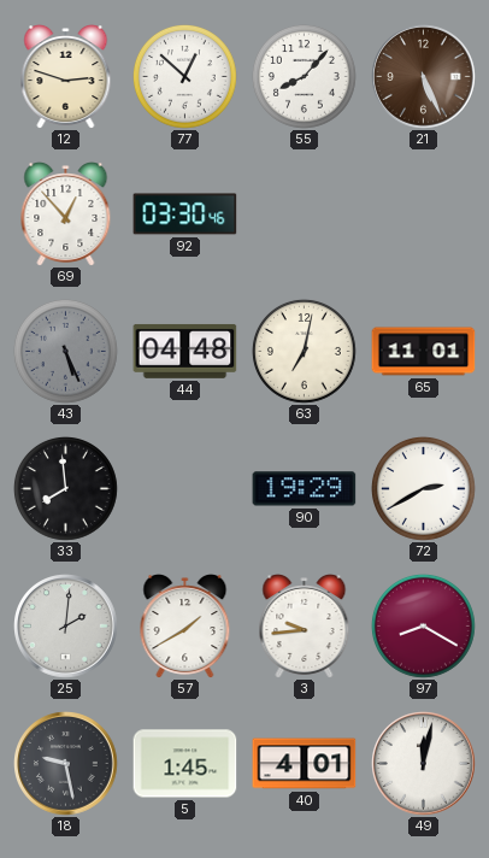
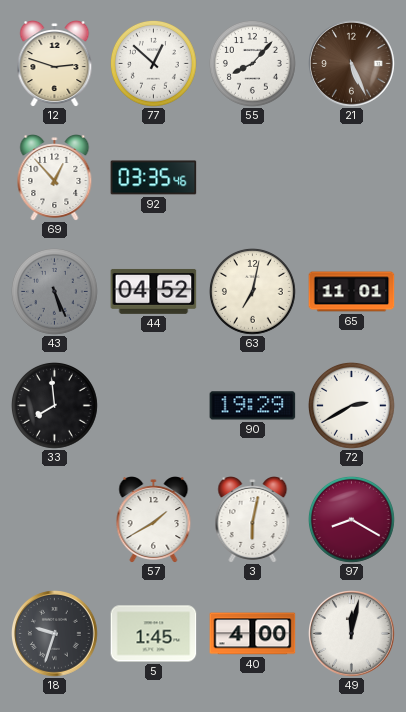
92: 03:30 -> 03:35 (154, 178)
44: 04:48 -> 04:52 (154, 291)
25: 2:01 -> none (66, 627)
3: 9:44 -> 6:02 (253, 520)
18: 9:28 -> 9:33 (55, 634)
40: 4:01 -> 4:00 (253, 634)
